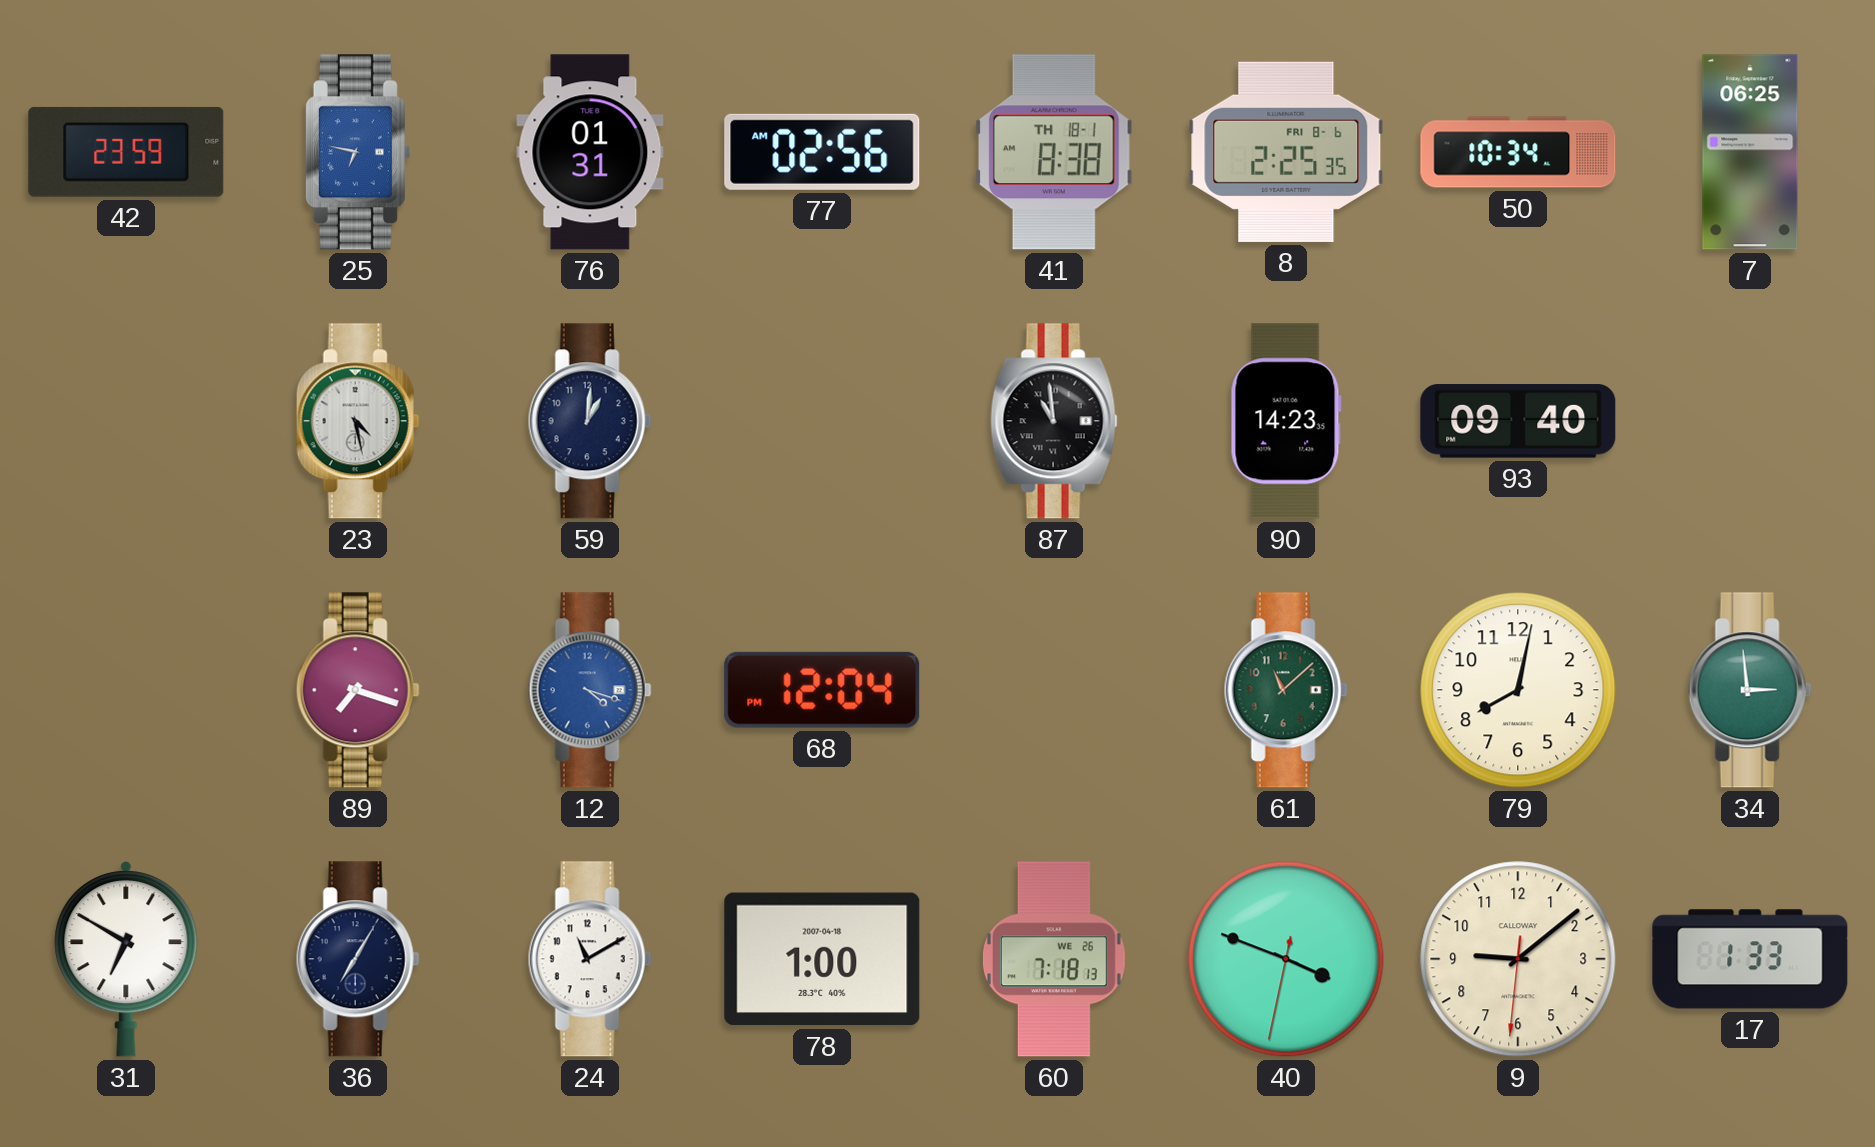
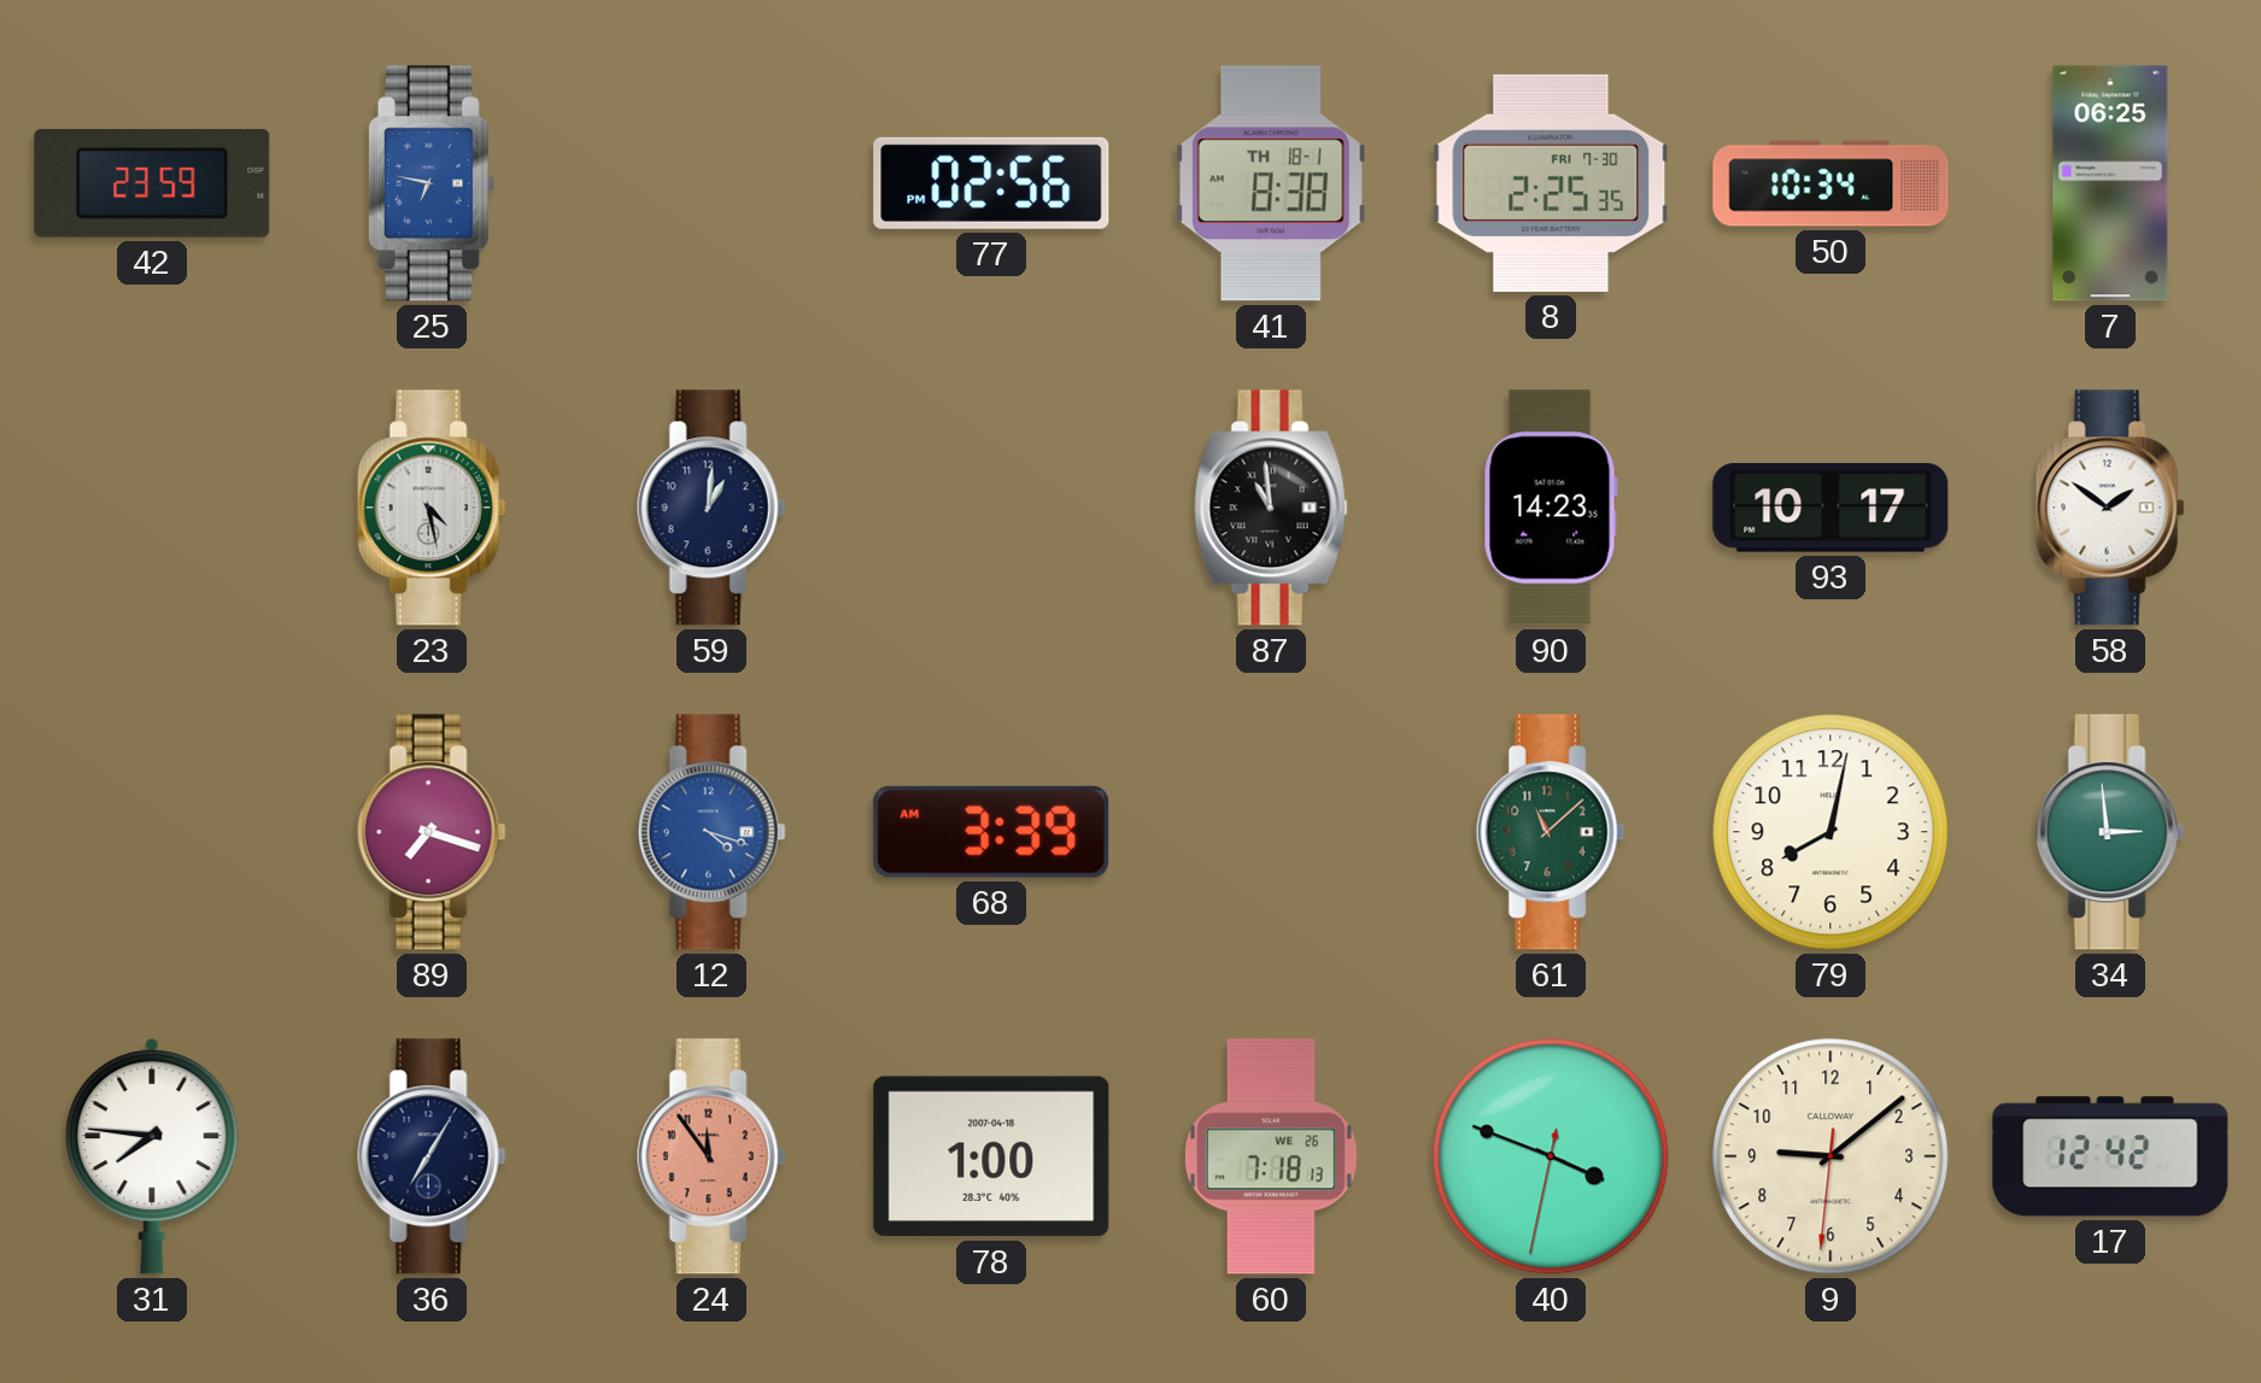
76: 01:31 -> none (590, 152)
77: 02:56 AM -> 02:56 PM (991, 183)
8 date: FRI 8-6 -> FRI 7-30 (1551, 183)
93: 09:40 -> 10:17 (1831, 508)
58: none -> 1:51 (2110, 508)
68: 12:04 -> 3:39 (991, 832)
31: 6:50 -> 7:46 (152, 1158)
24: 11:10 -> 11:54 (711, 1156)
24 dial: white -> salmon (711, 1156)
17: 1:33 -> 12:42 (2110, 1156)
